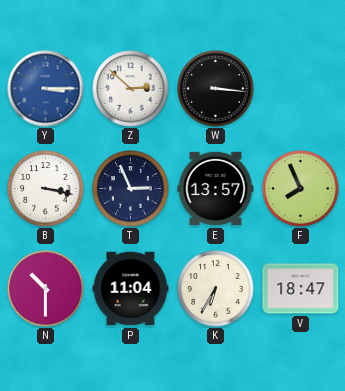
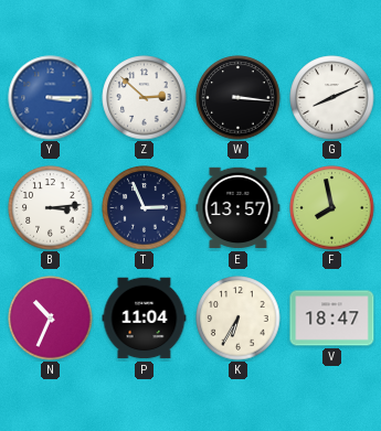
G: none -> 8:11 (332, 98)
B: 3:17 -> 3:14 (51, 208)
F: 7:56 -> 7:58 (332, 208)
N: 10:30 -> 10:34 (51, 319)
